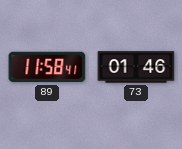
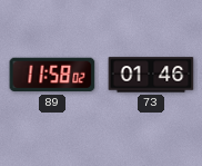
89: 11:58:41 -> 11:58:02 (52, 75)
